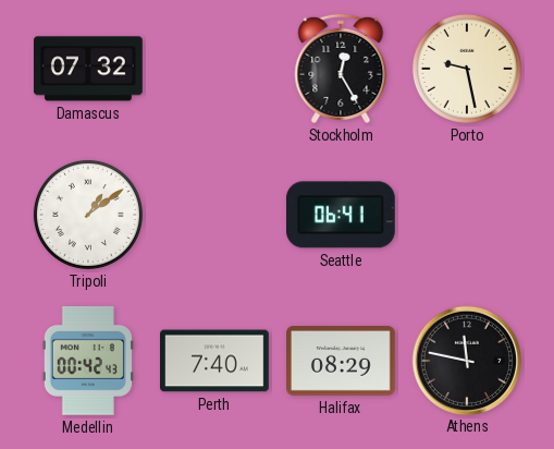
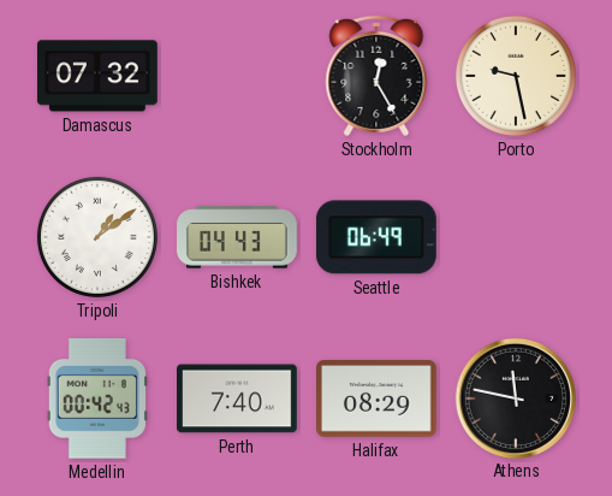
Bishkek: none -> 04:43 (238, 237)
Seattle: 06:41 -> 06:49 (376, 237)
